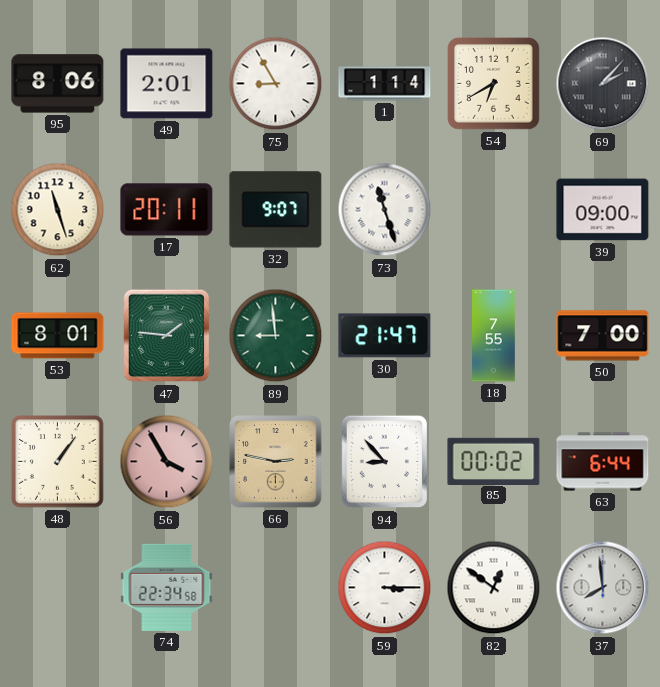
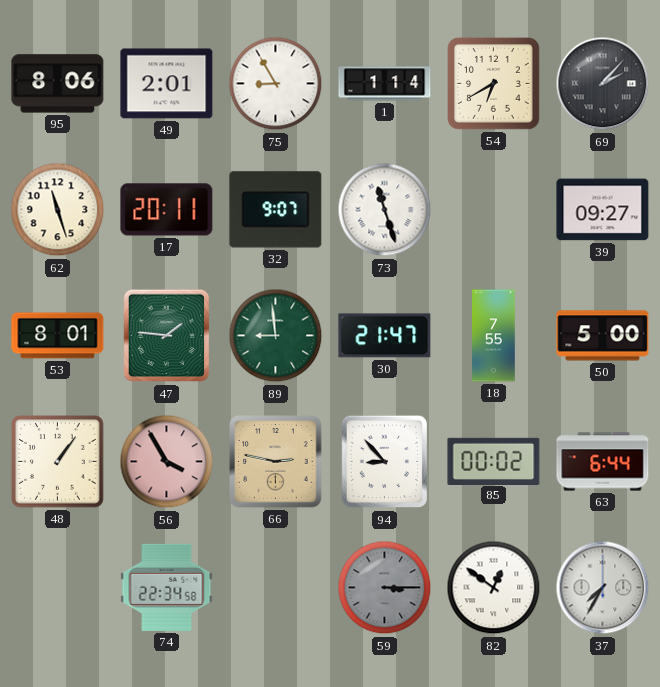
39: 09:00 -> 09:27 (603, 210)
50: 7:00 -> 5:00 (603, 336)
59 dial: white -> grey (385, 588)
37: 7:59 -> 7:35 (603, 588)
